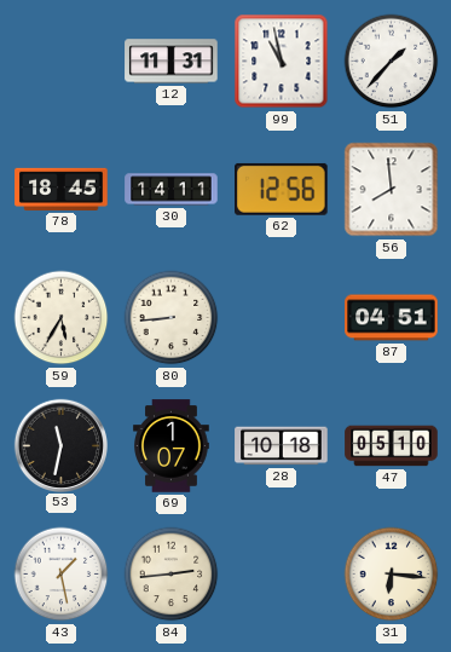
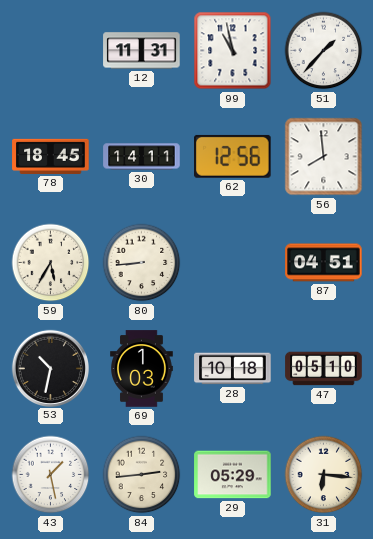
53: 11:32 -> 10:32 (50, 368)
69: 1:07 -> 1:03 (142, 369)
29: none -> 05:29 (233, 475)
